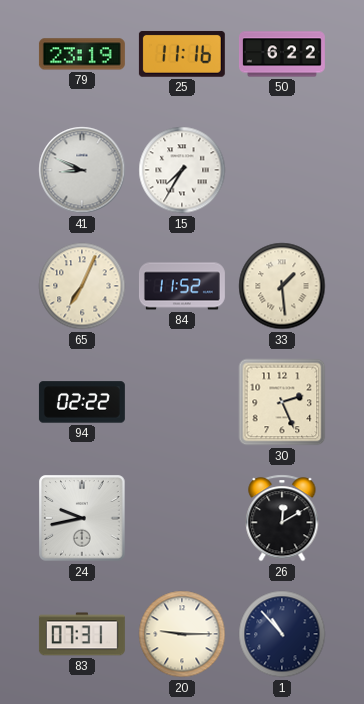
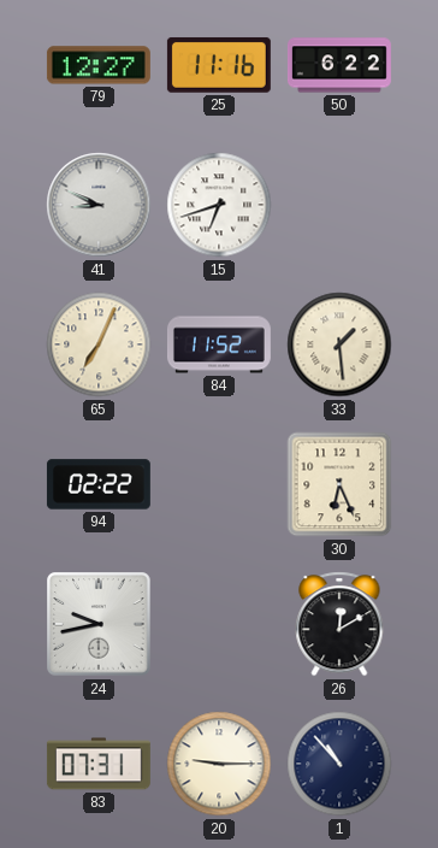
79: 23:19 -> 12:27 (99, 65)
15: 7:35 -> 6:42 (219, 205)
30: 2:26 -> 6:26 (339, 484)
